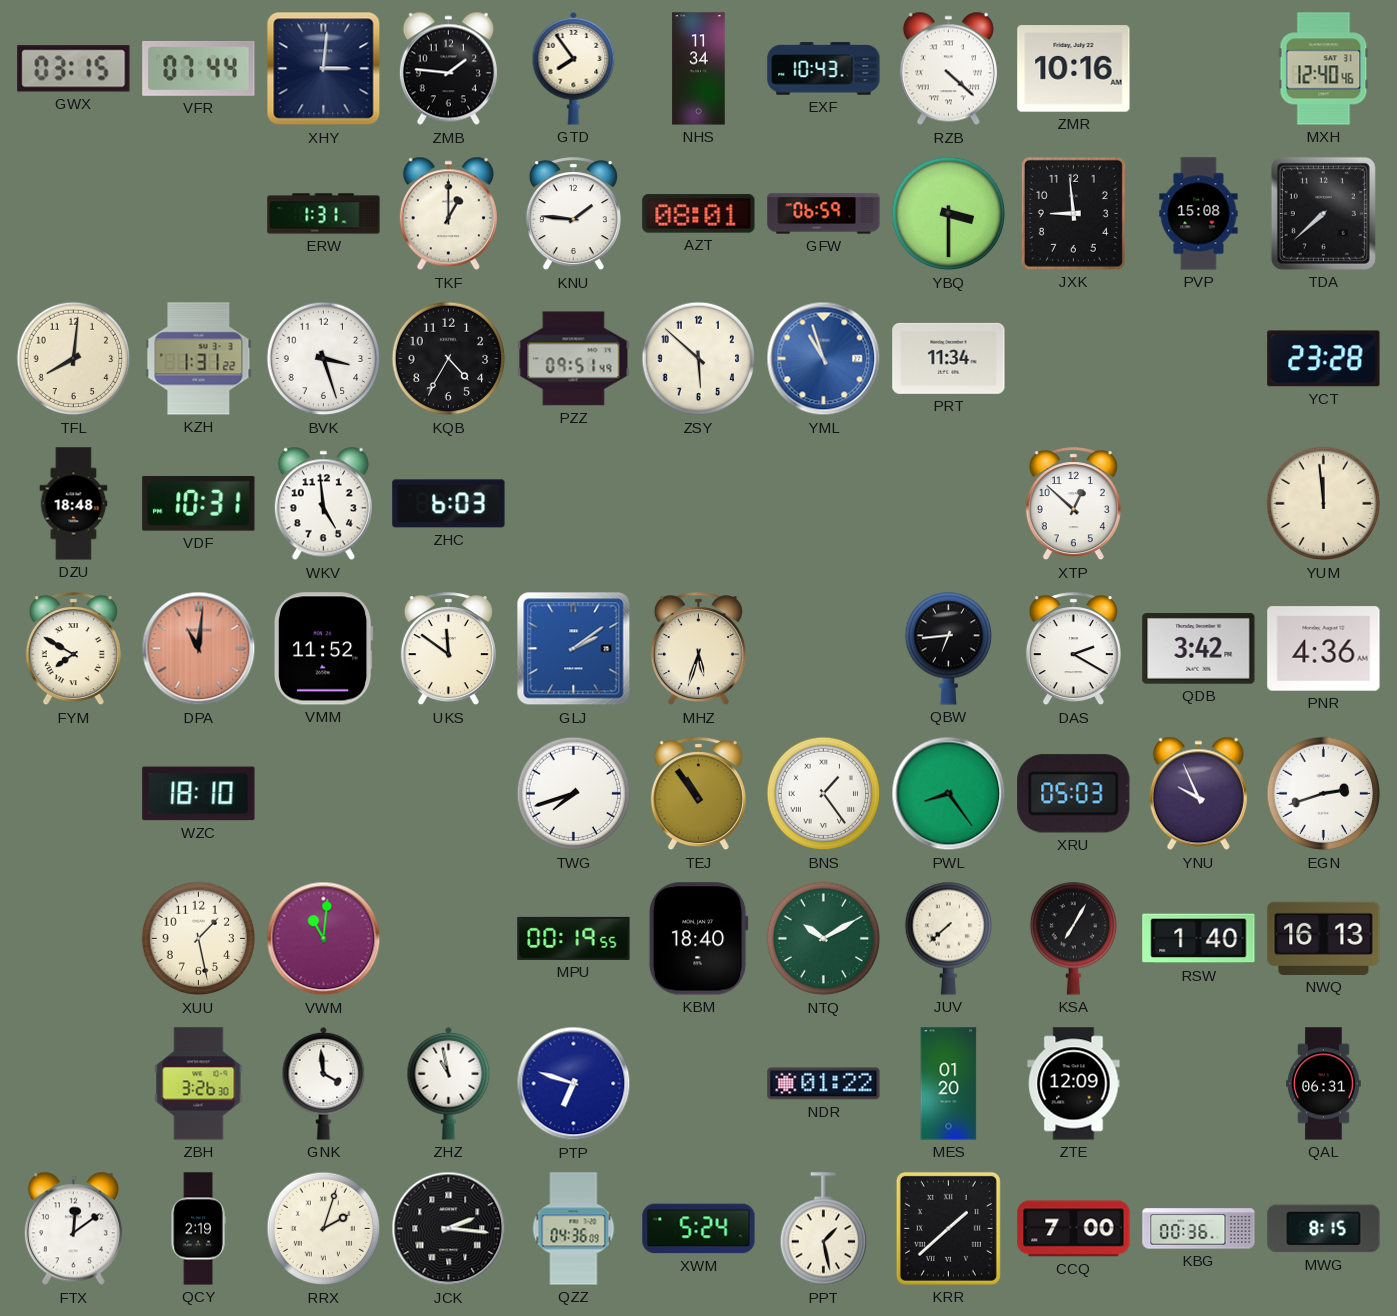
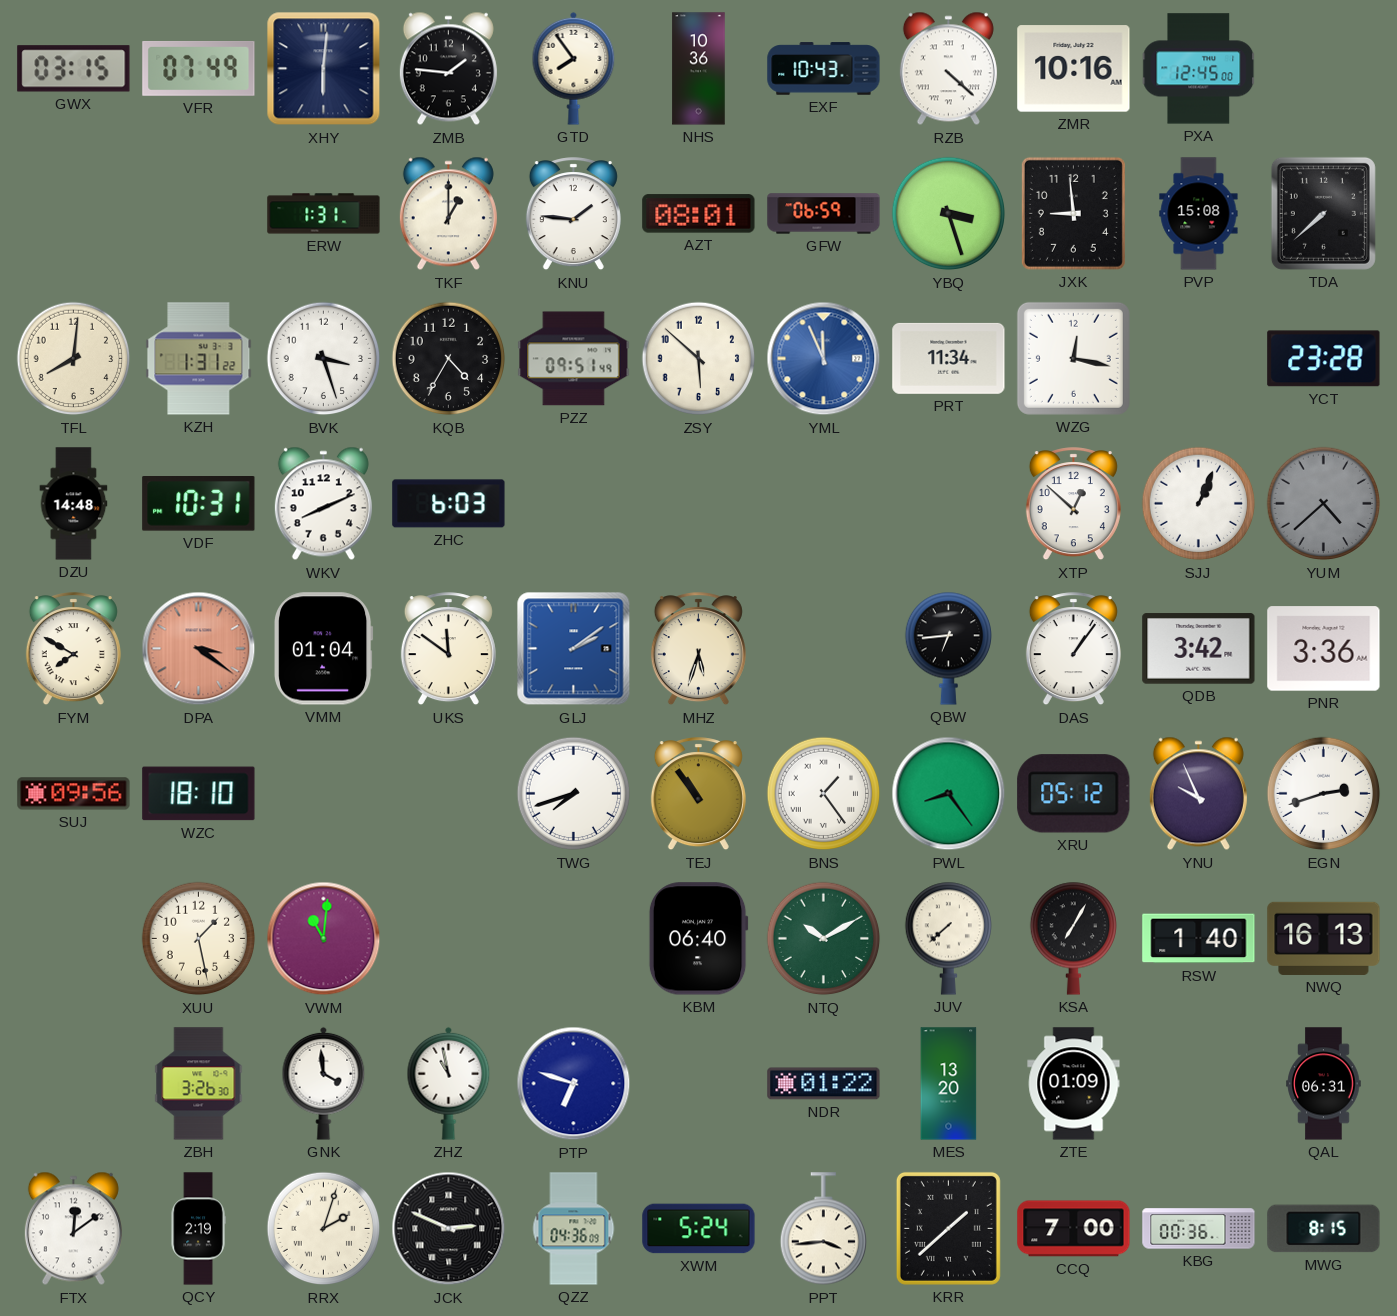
VFR: 07:44 -> 07:49 (199, 68)
XHY: 3:01 -> 6:01 (324, 69)
NHS: 11:34 -> 10:36 (699, 69)
PXA: none -> 12:45 (1199, 69)
MXH: 12:40 -> none (1324, 69)
YBQ: 3:30 -> 3:27 (949, 214)
YML: 10:57 -> 11:56 (824, 359)
WZG: none -> 12:17 (1073, 358)
DZU: 18:48 -> 14:48 (74, 504)
WKV: 4:59 -> 8:11 (323, 504)
SJJ: none -> 1:04 (1199, 504)
YUM: 11:59 -> 4:38 (1324, 504)
YUM dial: cream -> grey (1324, 504)
DPA: 11:01 -> 3:21 (199, 649)
VMM: 11:52 -> 01:04 (324, 649)
DAS: 2:20 -> 1:06 (1073, 649)
PNR: 4:36 -> 3:36 (1324, 649)
SUJ: none -> 09:56 (74, 794)
XRU: 05:03 -> 05:12 (1074, 794)
MPU: 00:19 -> none (574, 938)
KBM: 18:40 -> 06:40 (698, 939)
MES: 01:20 -> 13:20 (949, 1084)
ZTE: 12:09 -> 01:09 (1074, 1084)
JCK: 2:16 -> 2:49 (449, 1229)
PPT: 1:28 -> 3:44 (823, 1229)
